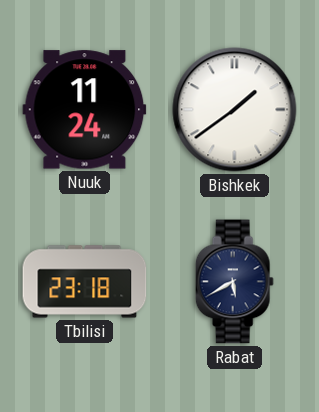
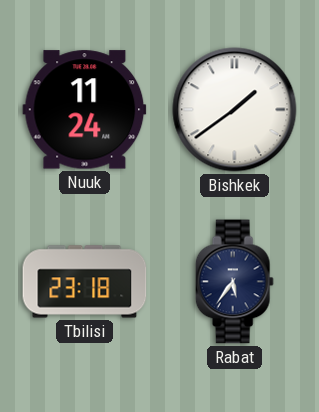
Rabat: 5:40 -> 5:36 (234, 282)
